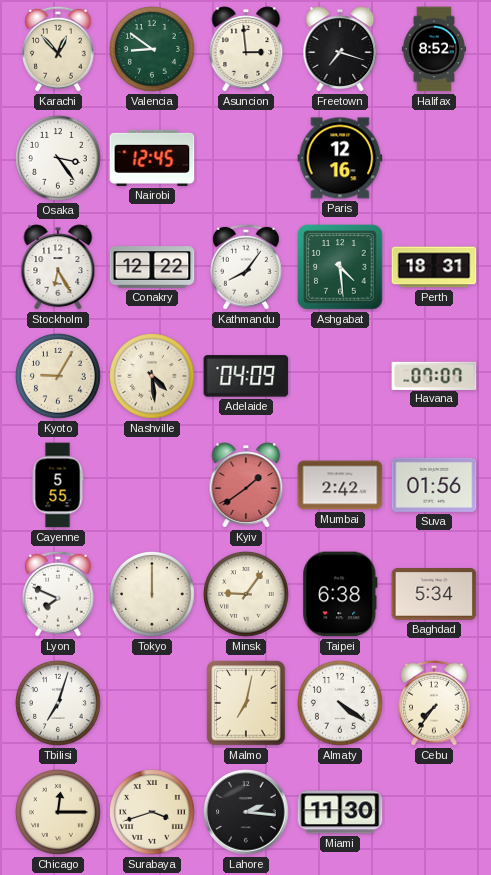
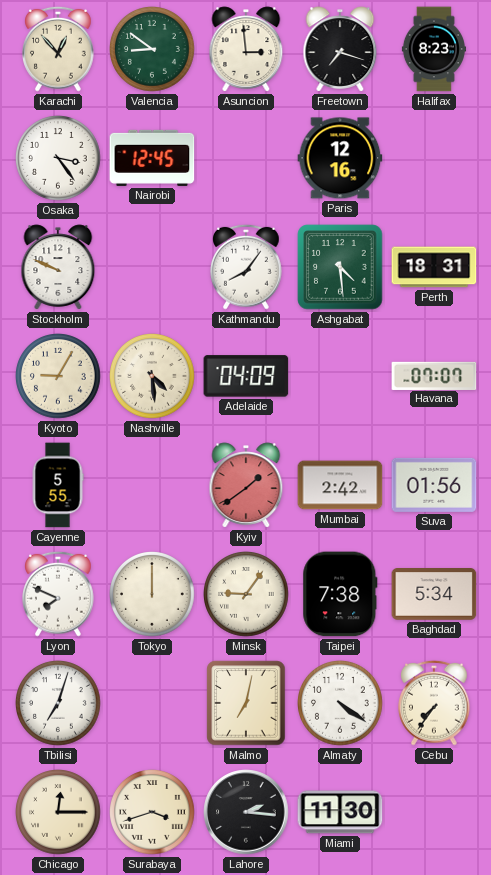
Halifax: 8:52 -> 8:23 (434, 49)
Stockholm: 6:25 -> 9:49 (58, 267)
Conakry: 12:22 -> none (152, 267)
Taipei: 6:38 -> 7:38 (340, 594)
